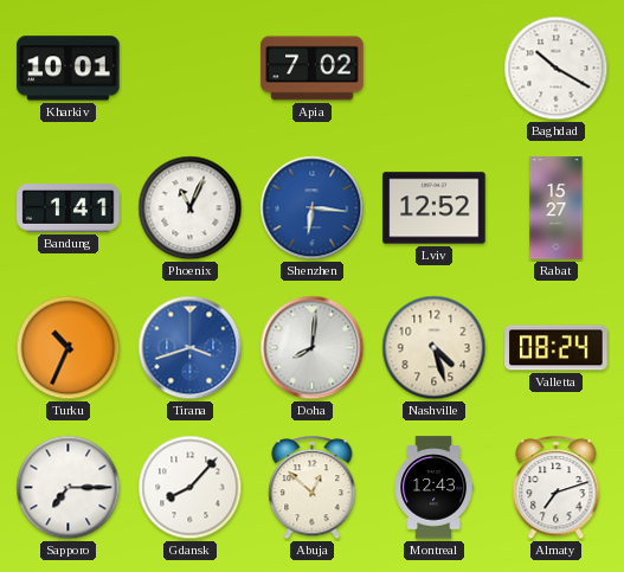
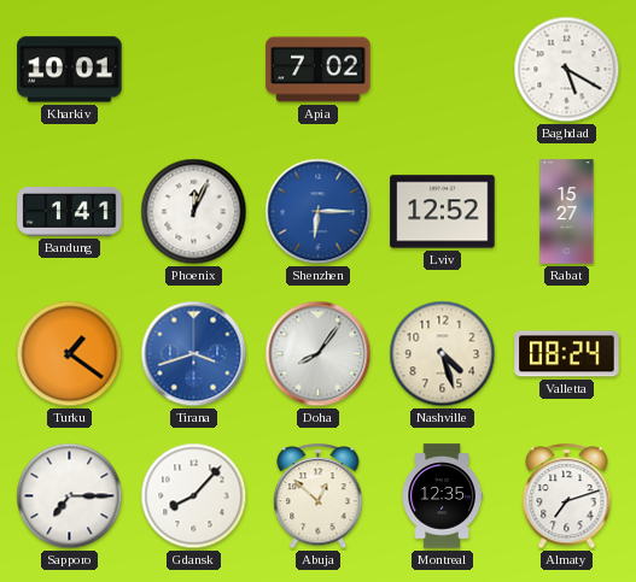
Baghdad: 10:20 -> 5:20 (567, 70)
Phoenix: 11:04 -> 12:04 (194, 212)
Shenzhen: 6:16 -> 6:15 (319, 212)
Turku: 10:34 -> 1:21 (70, 354)
Doha: 8:01 -> 8:06 (319, 354)
Montreal: 12:43 -> 12:35 (442, 496)
